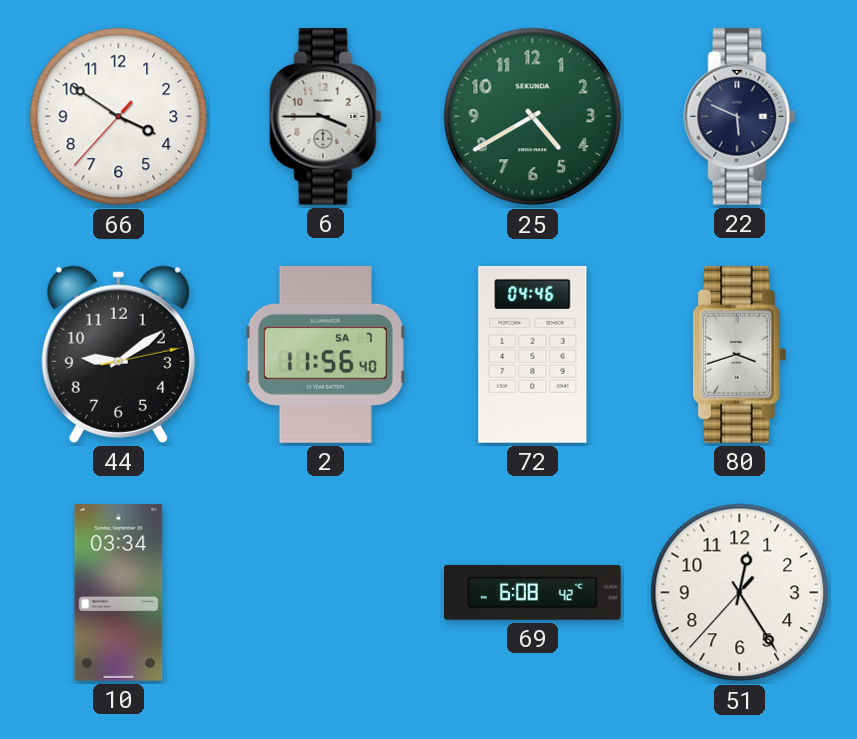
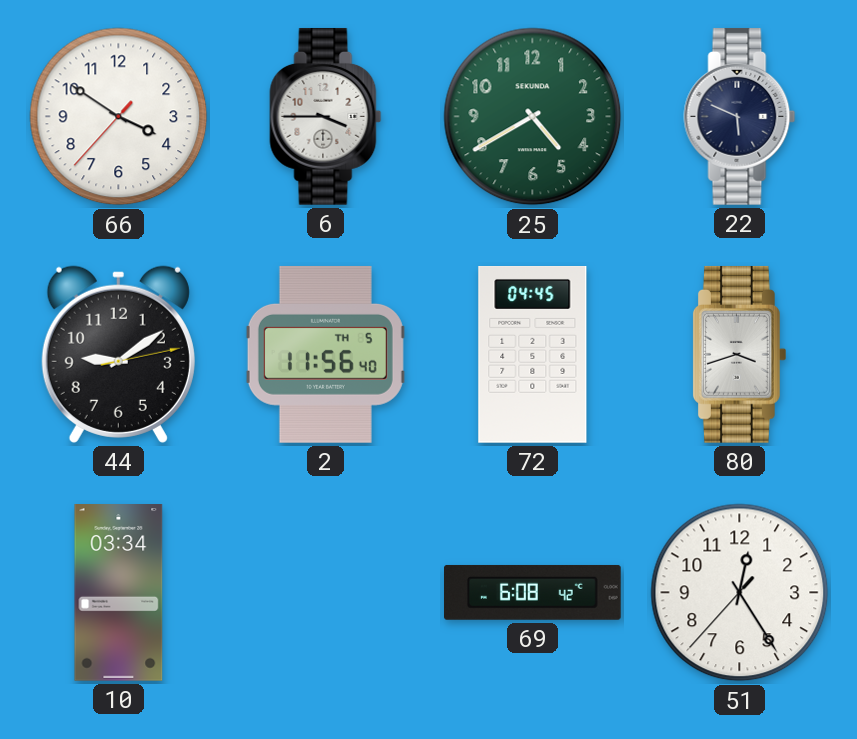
2 date: SA 7 -> TH 5 (325, 355)
72: 04:46 -> 04:45 (533, 355)
